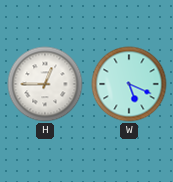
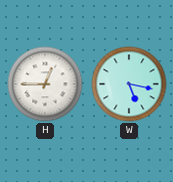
W: 5:19 -> 5:17 (129, 84)
